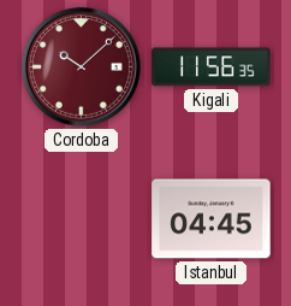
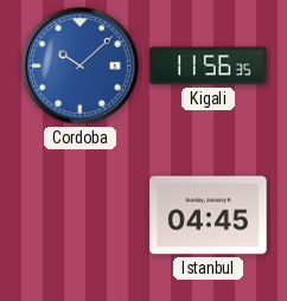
Cordoba dial: burgundy -> blue (79, 65)
